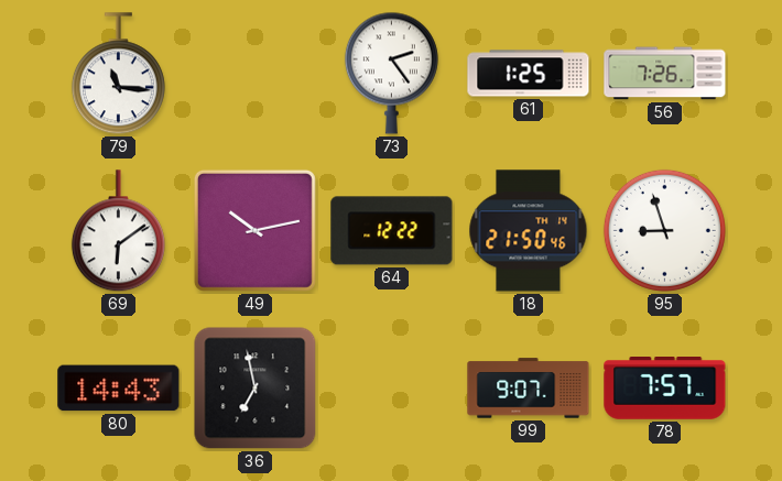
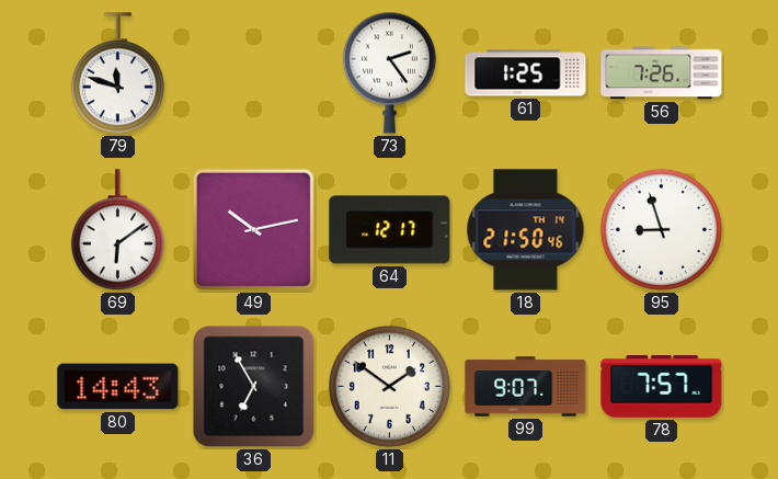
79: 11:16 -> 11:48 (117, 73)
64: 12:22 -> 12:17 (390, 230)
36: 6:58 -> 6:55 (254, 387)
11: none -> 1:51 (389, 386)
